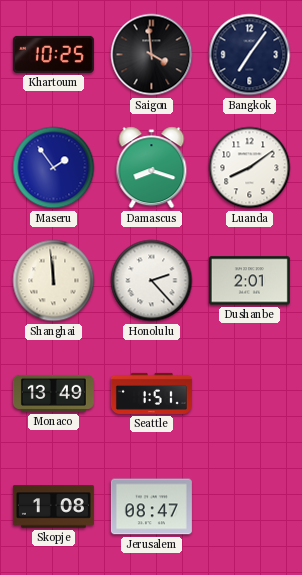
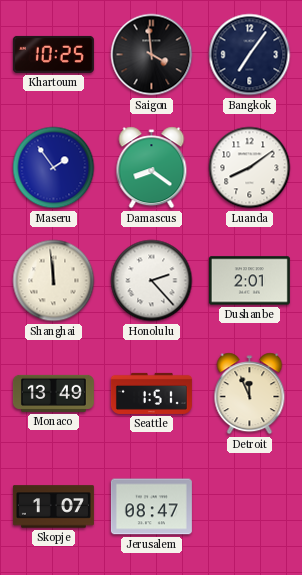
Damascus: 8:18 -> 8:21 (152, 168)
Detroit: none -> 11:56 (250, 394)
Skopje: 1:08 -> 1:07 (53, 507)
